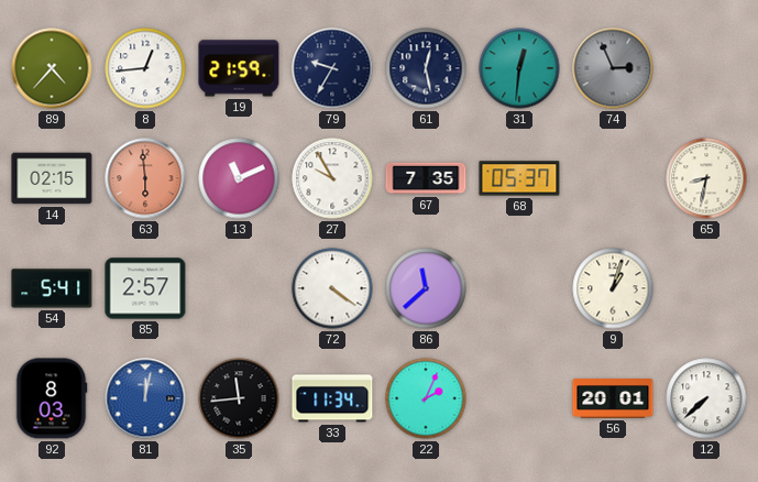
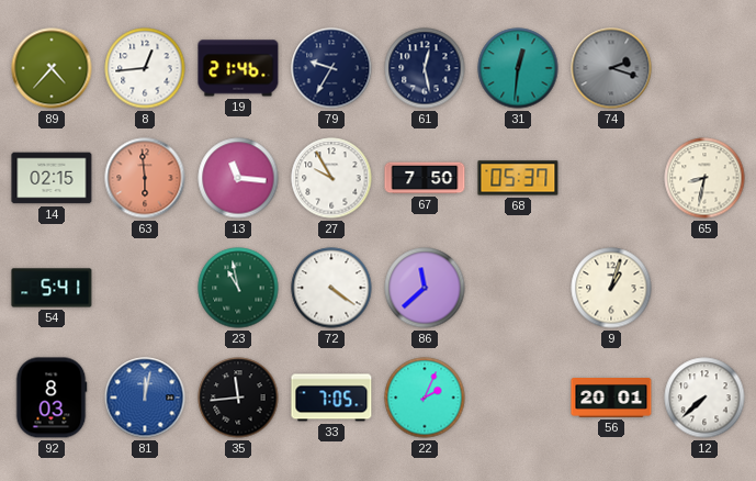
19: 21:59 -> 21:46 (238, 68)
74: 2:56 -> 2:18 (611, 68)
13: 11:11 -> 11:16 (238, 178)
67: 7:35 -> 7:50 (425, 178)
85: 2:57 -> none (145, 288)
23: none -> 10:58 (238, 288)
33: 11:34 -> 7:05 (331, 398)
